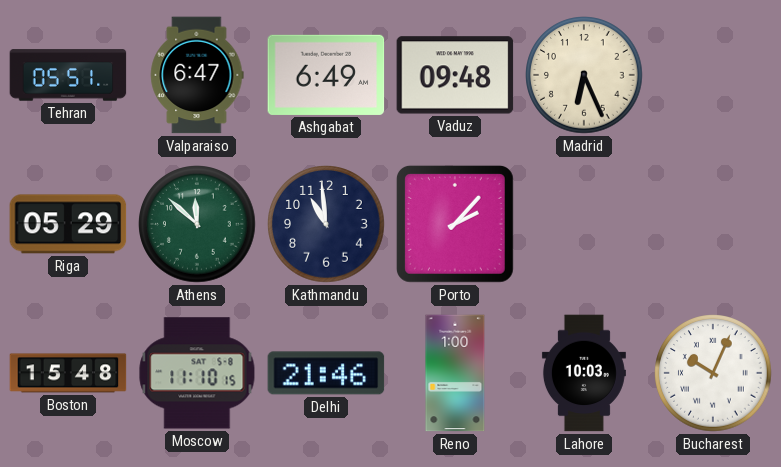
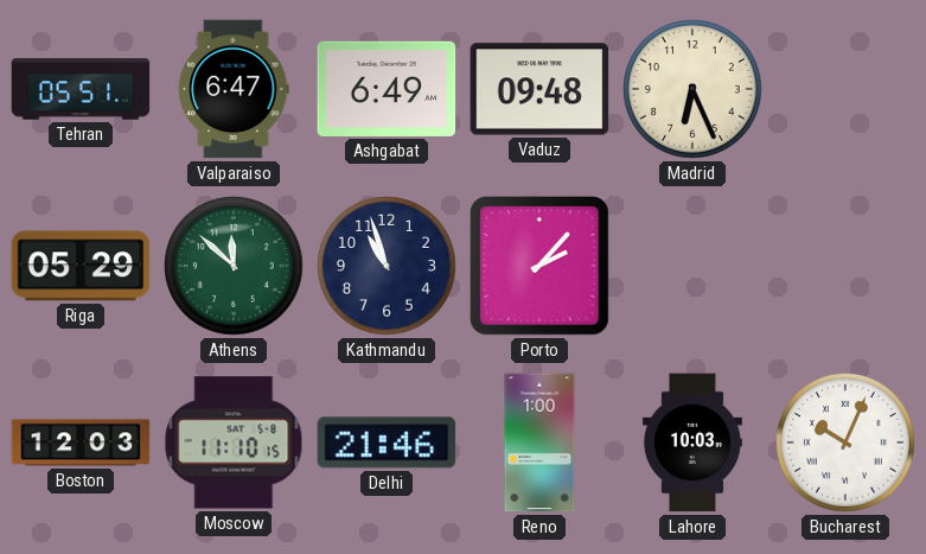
Kathmandu: 10:59 -> 10:57 (387, 266)
Boston: 15:48 -> 12:03 (81, 442)
